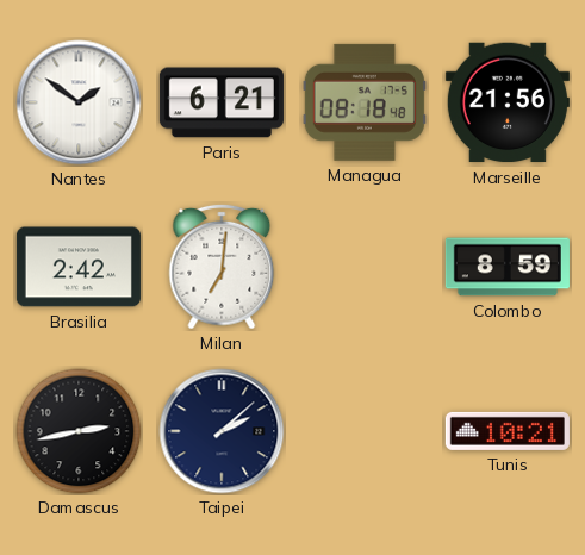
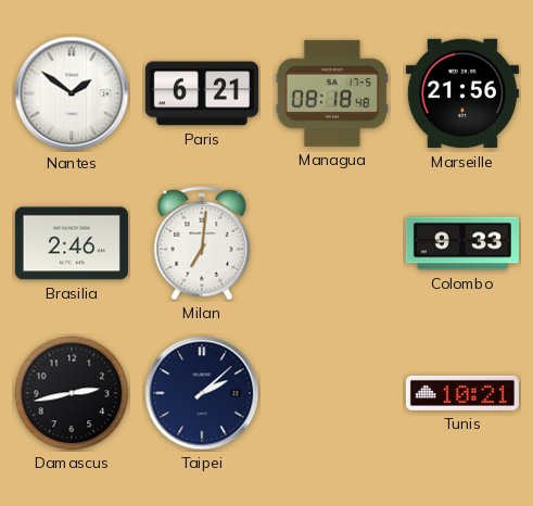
Brasilia: 2:42 -> 2:46 (72, 243)
Colombo: 8:59 -> 9:33 (462, 243)
